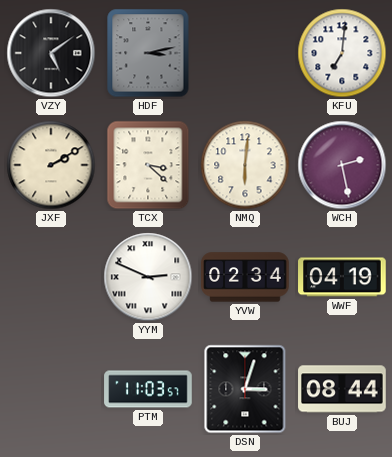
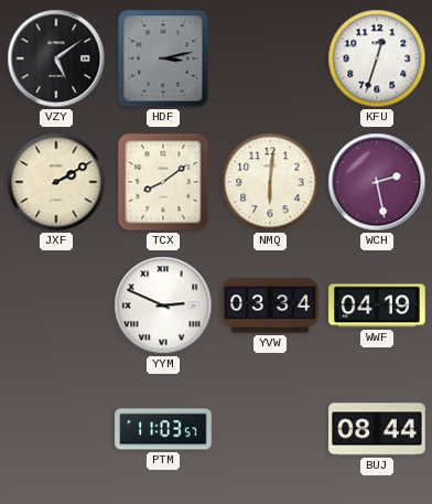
KFU: 7:01 -> 12:33 (377, 58)
TCX: 3:22 -> 8:09 (163, 182)
YVW: 02:34 -> 03:34 (270, 305)
DSN: 3:03 -> none (245, 389)
